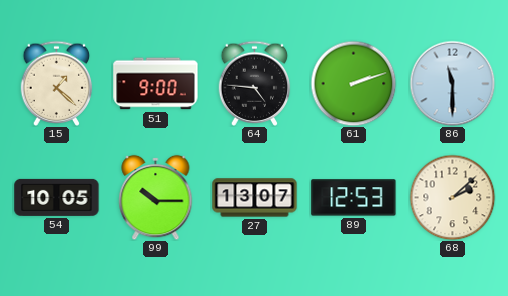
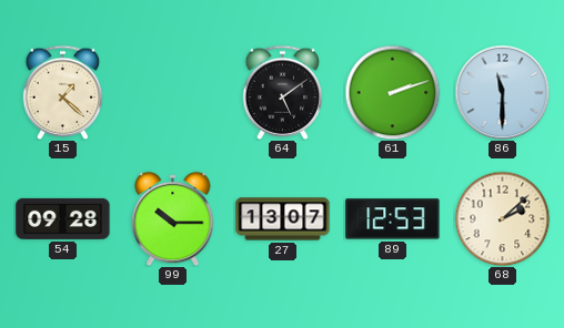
51: 9:00 -> none (156, 84)
64: 4:46 -> 5:09 (283, 92)
54: 10:05 -> 09:28 (63, 218)
